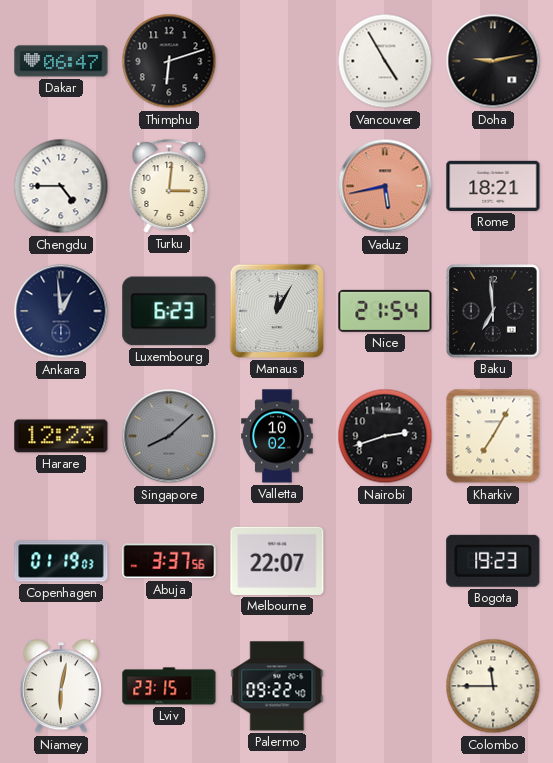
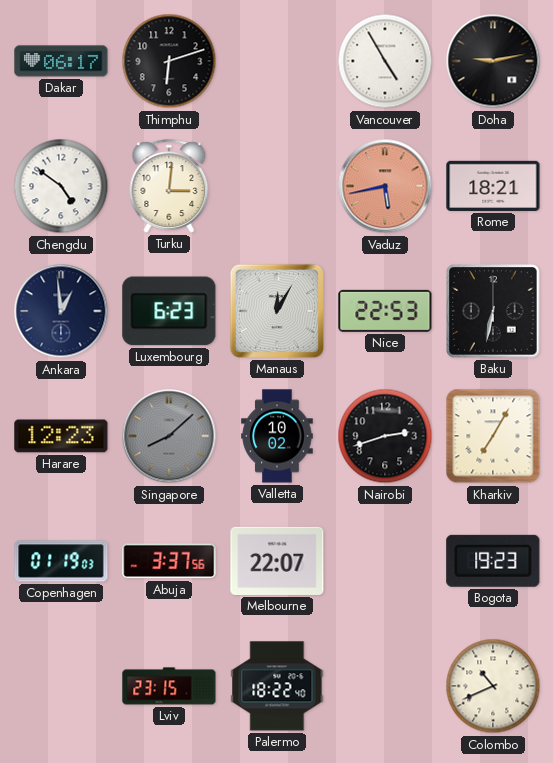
Dakar: 06:47 -> 06:17 (61, 61)
Chengdu: 4:45 -> 4:51 (61, 186)
Nice: 21:54 -> 22:53 (385, 311)
Baku: 6:59 -> 6:32 (493, 311)
Niamey: 6:02 -> none (61, 687)
Palermo: 09:22 -> 18:22 (277, 686)
Colombo: 11:45 -> 10:41 (493, 686)
